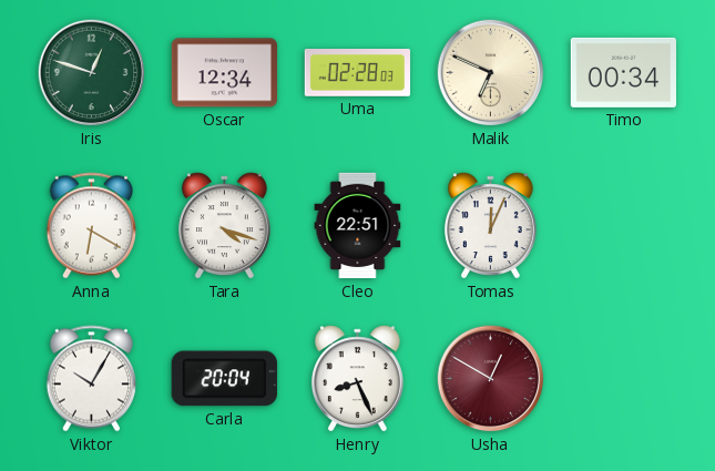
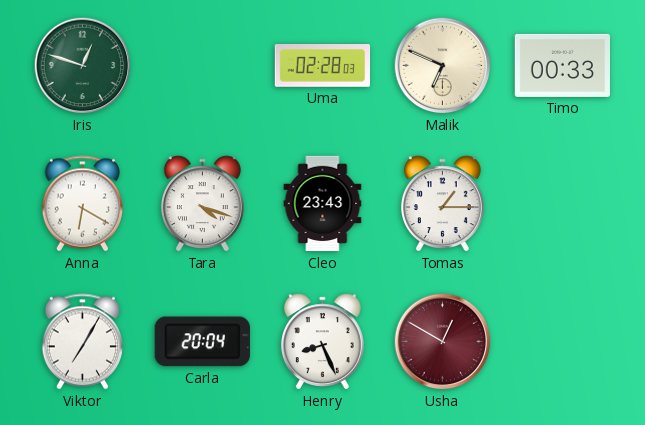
Oscar: 12:34 -> none (224, 73)
Timo: 00:34 -> 00:33 (562, 65)
Cleo: 22:51 -> 23:43 (323, 204)
Tomas: 12:04 -> 1:15 (442, 204)
Viktor: 10:05 -> 7:05 (82, 342)
